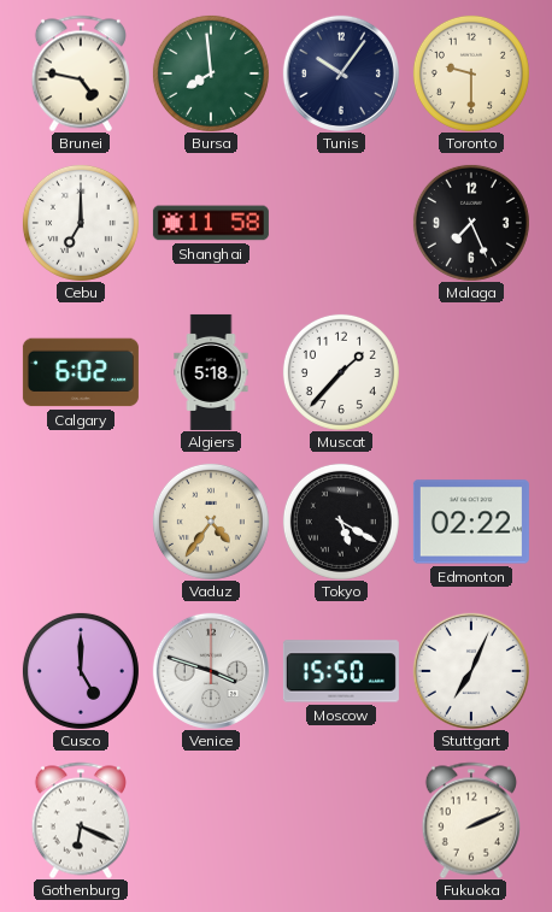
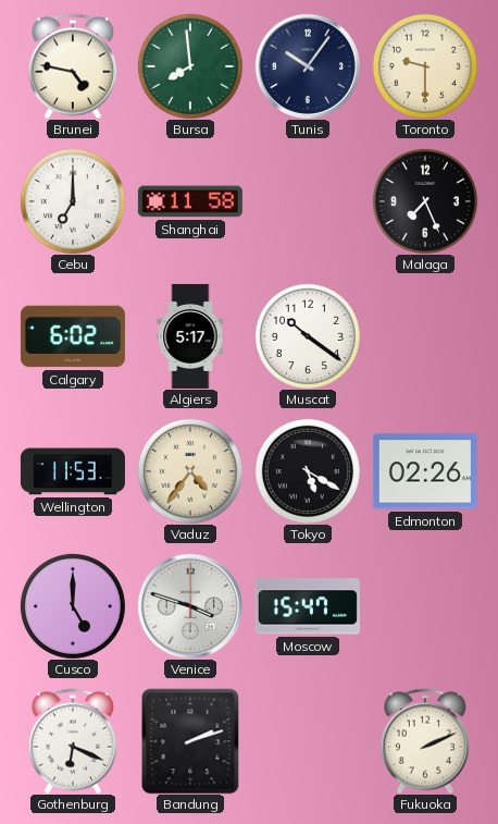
Algiers: 5:18 -> 5:17 (190, 336)
Muscat: 1:37 -> 10:21 (308, 336)
Wellington: none -> 11:53 (73, 471)
Edmonton: 02:22 -> 02:26 (425, 471)
Moscow: 15:50 -> 15:47 (308, 606)
Stuttgart: 7:04 -> none (471, 671)
Bandung: none -> 2:12 (190, 741)
